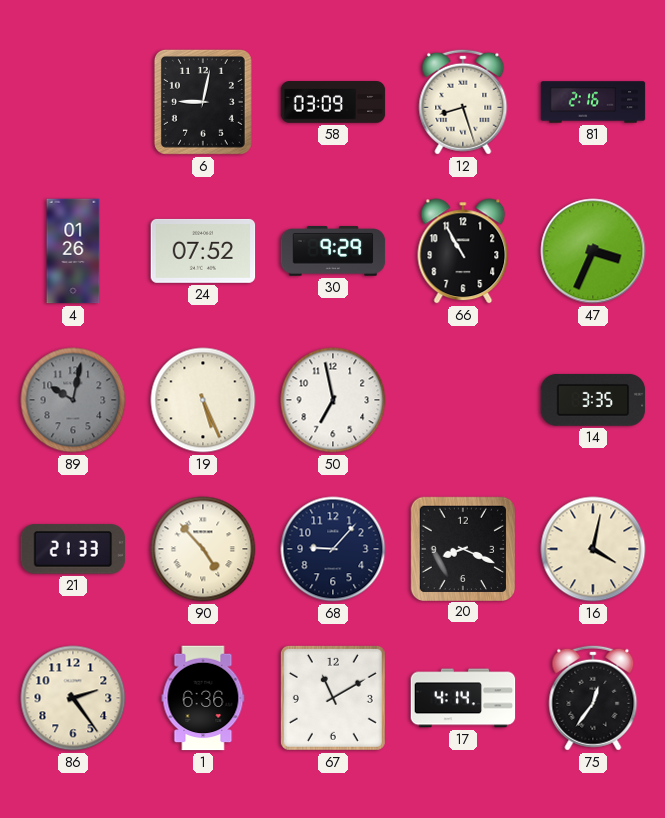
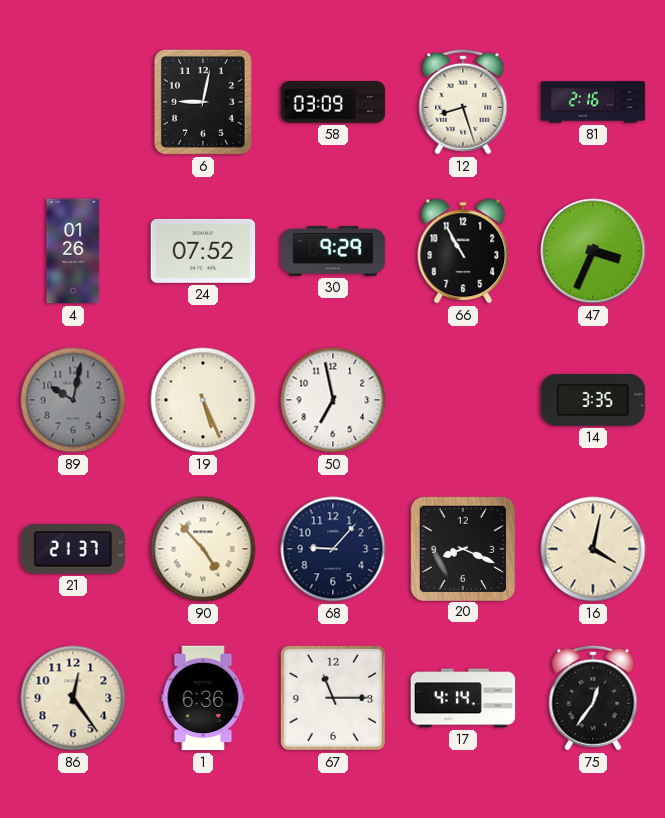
21: 21:33 -> 21:37 (73, 549)
86: 2:24 -> 12:24 (73, 698)
67: 11:10 -> 11:15 (333, 698)
